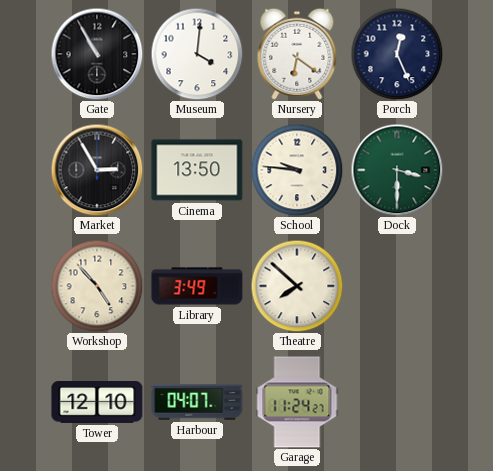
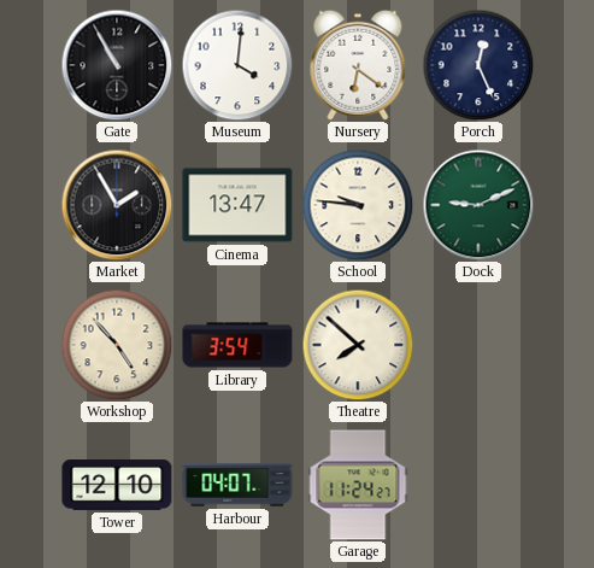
Market: 2:55 -> 1:55 (117, 205)
Cinema: 13:50 -> 13:47 (237, 205)
Dock: 3:30 -> 9:11 (478, 205)
Library: 3:49 -> 3:54 (237, 345)
